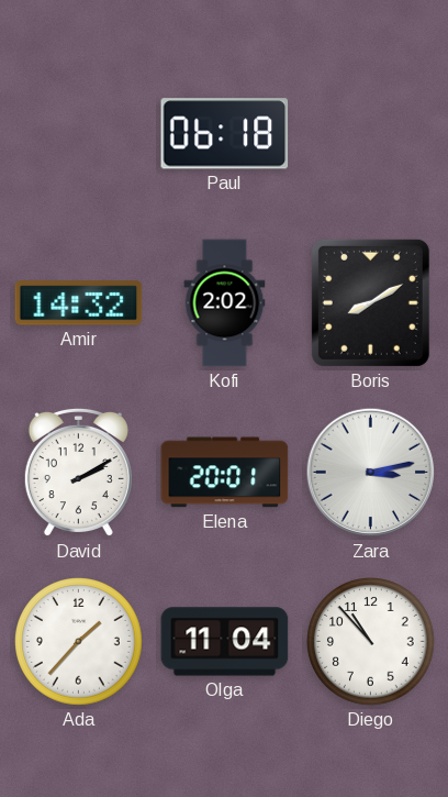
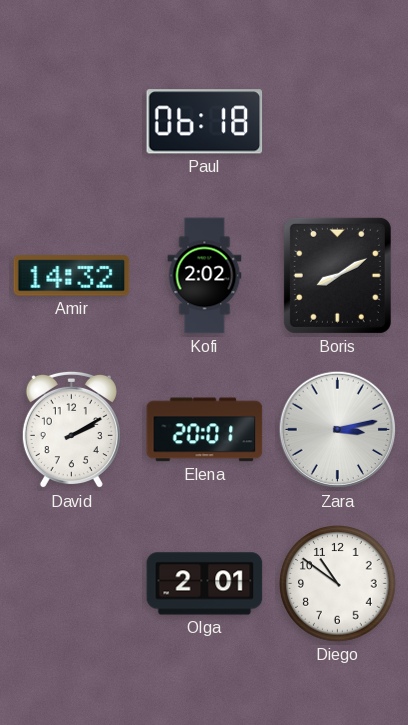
Ada: 1:37 -> none (79, 642)
Olga: 11:04 -> 2:01 (205, 584)
Diego: 10:53 -> 10:51 (338, 584)
